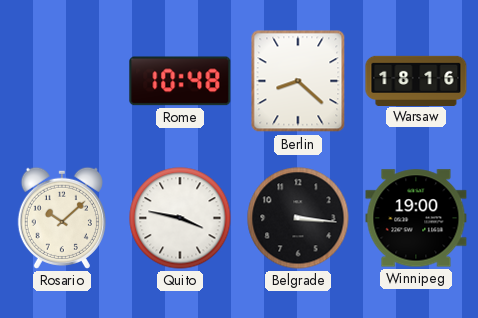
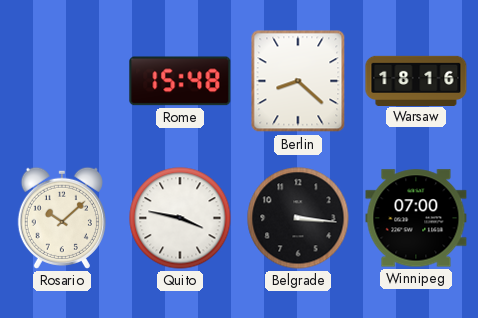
Rome: 10:48 -> 15:48 (180, 81)
Winnipeg: 19:00 -> 07:00 (416, 218)
